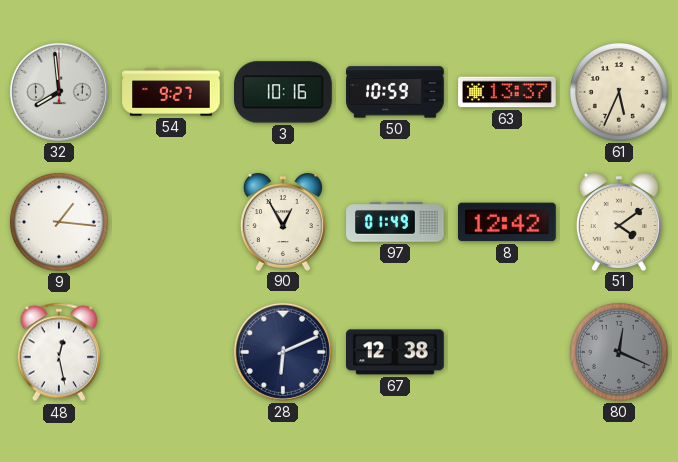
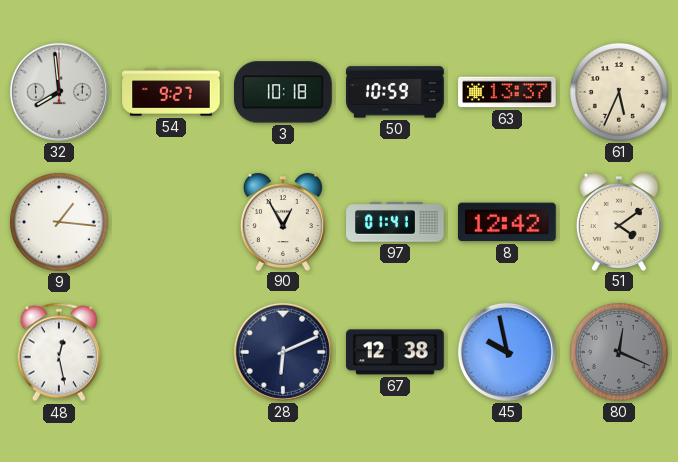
3: 10:16 -> 10:18 (284, 92)
97: 01:49 -> 01:41 (395, 222)
45: none -> 9:58 (507, 352)
